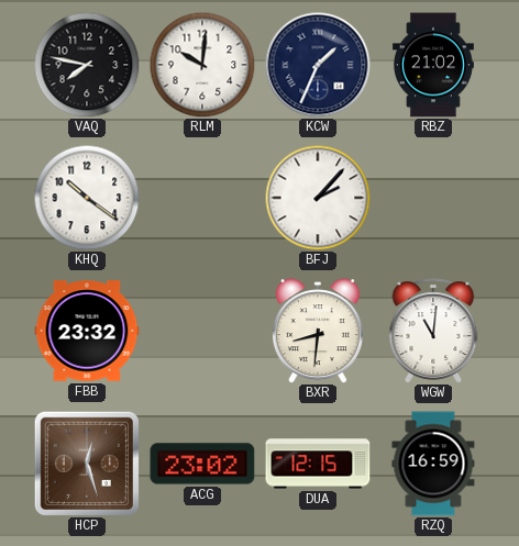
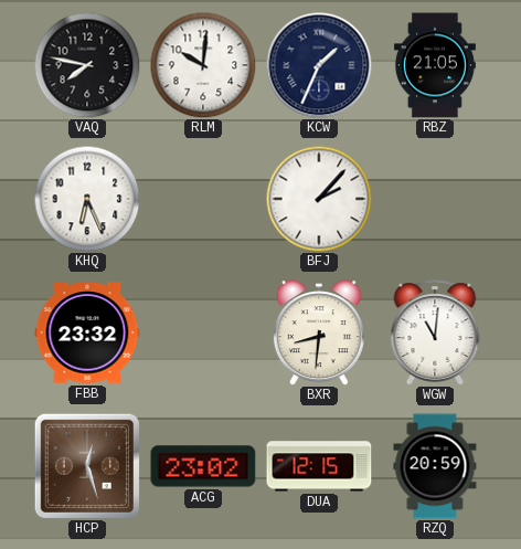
RBZ: 21:02 -> 21:05 (435, 65)
KHQ: 10:21 -> 6:26 (87, 199)
RZQ: 16:59 -> 20:59 (435, 466)
